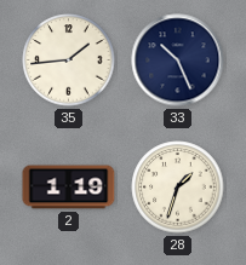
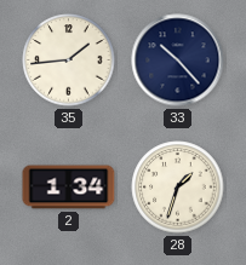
33: 10:26 -> 10:23 (178, 61)
2: 1:19 -> 1:34 (69, 188)
